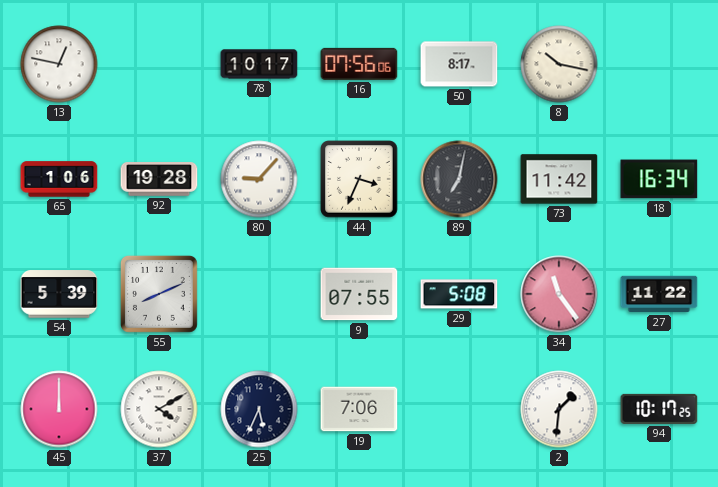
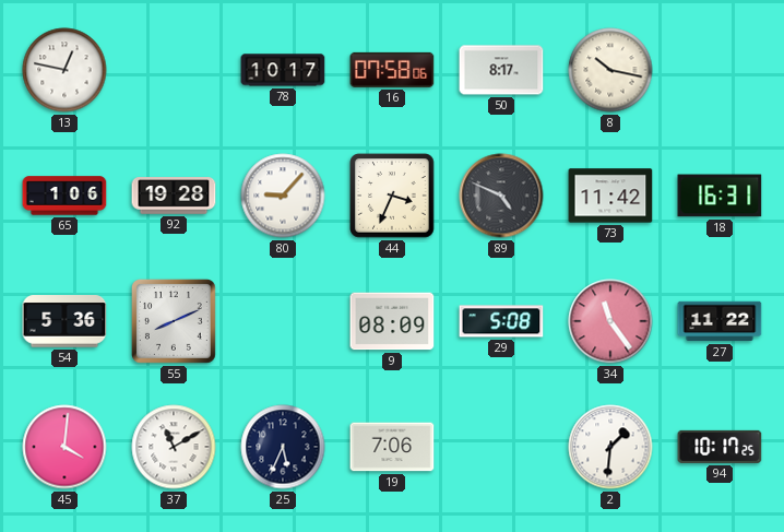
16: 07:56 -> 07:58 (392, 70)
89: 7:02 -> 4:49 (501, 196)
18: 16:34 -> 16:31 (720, 196)
54: 5:39 -> 5:36 (64, 321)
9: 07:55 -> 08:09 (392, 321)
45: 12:00 -> 4:01 (64, 447)
37: 4:10 -> 11:10 (174, 447)
